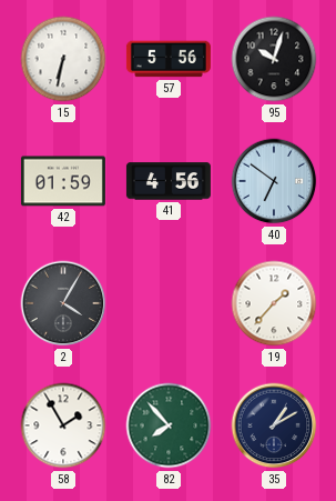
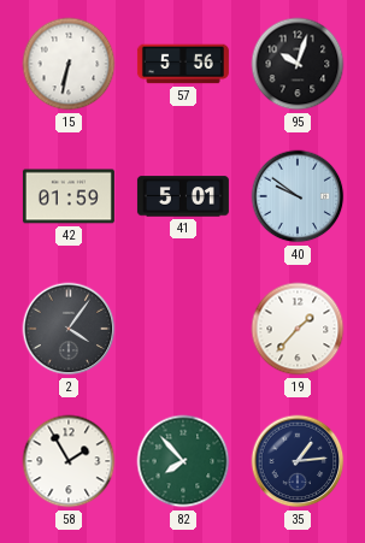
41: 4:56 -> 5:01 (183, 196)
40: 6:51 -> 9:51 (298, 196)
2: 4:05 -> 4:06 (69, 329)
35: 1:10 -> 1:14 (298, 461)
